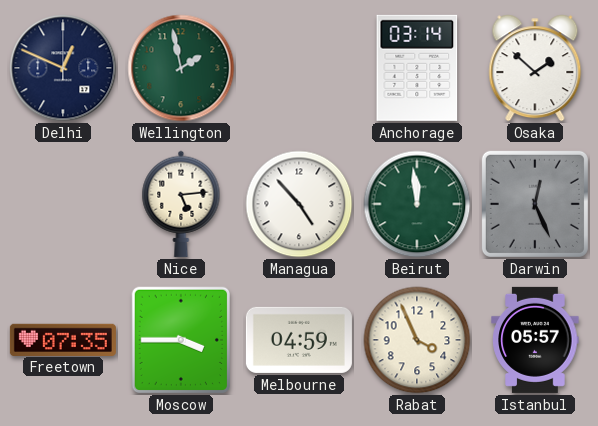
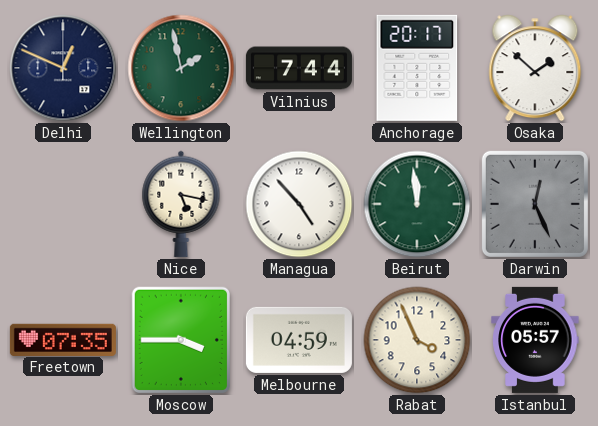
Vilnius: none -> 7:44 (299, 68)
Anchorage: 03:14 -> 20:17 (417, 68)
Nice: 5:14 -> 5:17 (181, 204)
